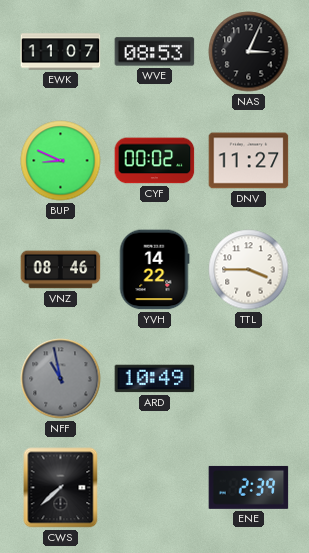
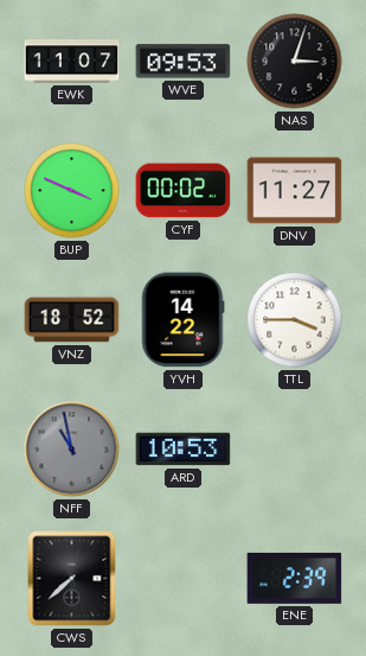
WVE: 08:53 -> 09:53 (184, 62)
NAS: 3:04 -> 3:03 (295, 62)
BUP: 8:49 -> 3:49 (72, 191)
VNZ: 08:46 -> 18:52 (72, 320)
ARD: 10:49 -> 10:53 (184, 450)
